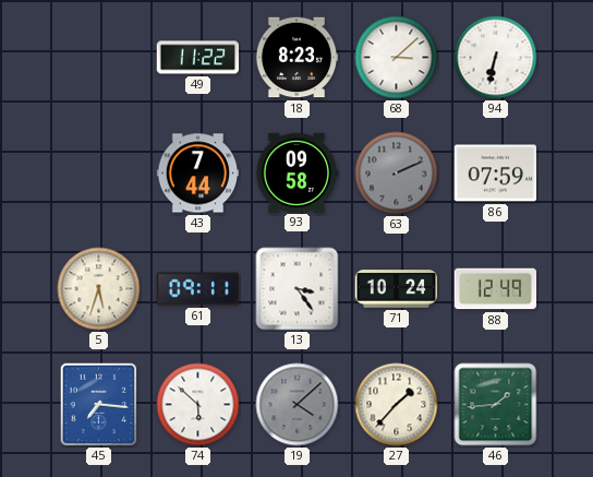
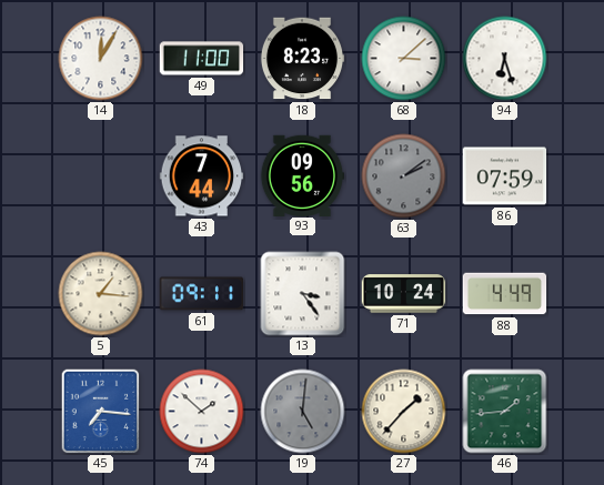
14: none -> 12:05 (101, 59)
49: 11:22 -> 11:00 (202, 59)
94: 6:32 -> 6:27 (505, 59)
93: 09:58 -> 09:56 (302, 175)
63: 2:11 -> 2:09 (404, 176)
5: 5:33 -> 1:16 (101, 294)
88: 12:49 -> 4:49 (505, 294)
74: 5:52 -> 1:52 (202, 412)
19: 4:08 -> 5:01 (303, 412)
